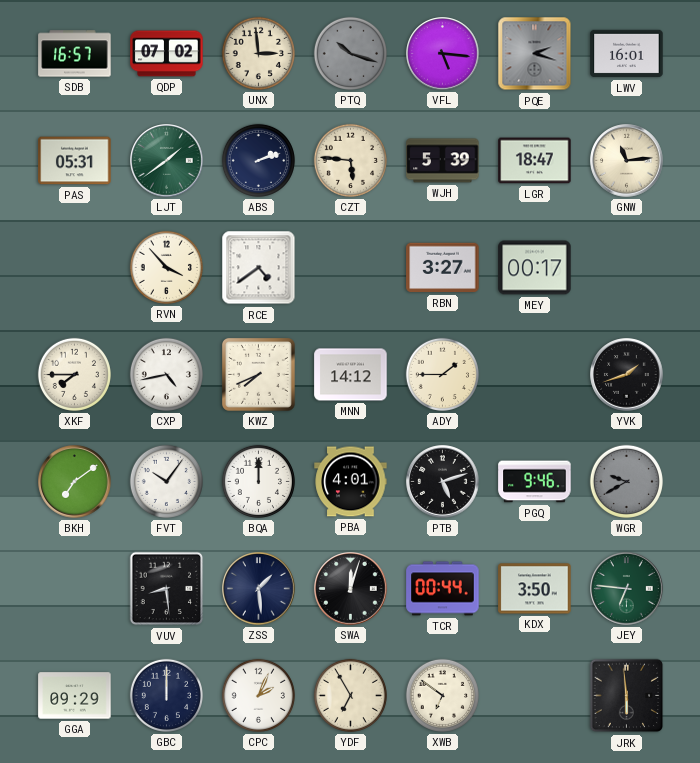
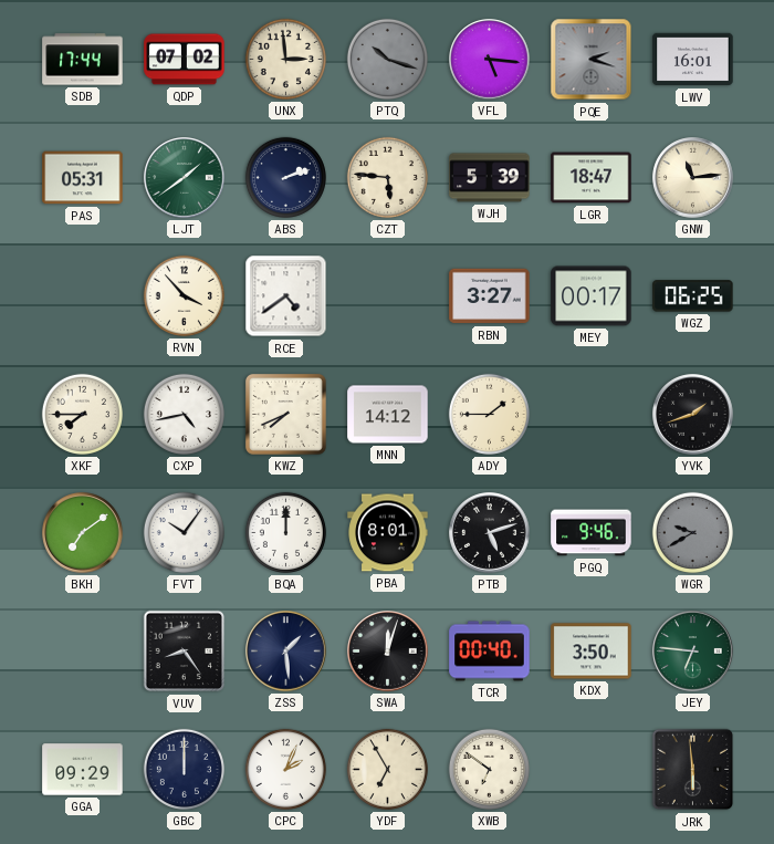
SDB: 16:57 -> 17:44 (83, 60)
WGZ: none -> 06:25 (693, 296)
PBA: 4:01 -> 8:01 (388, 533)
VUV: 8:29 -> 8:24 (185, 652)
TCR: 00:44 -> 00:40 (490, 652)
